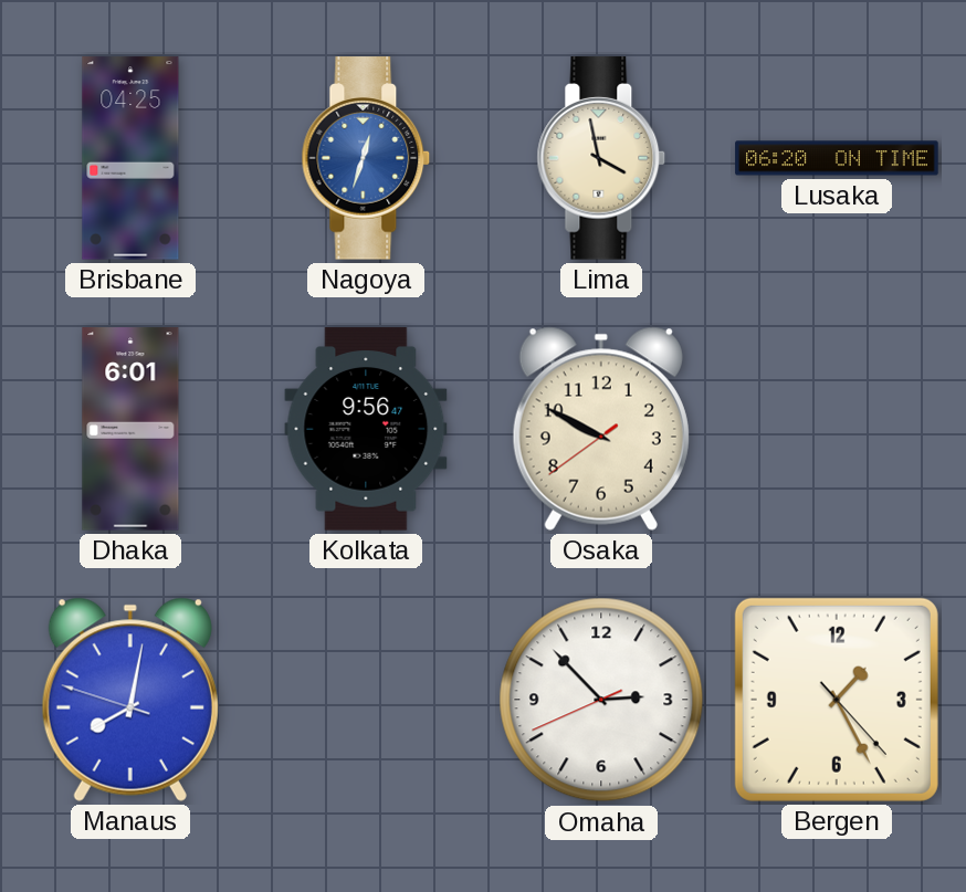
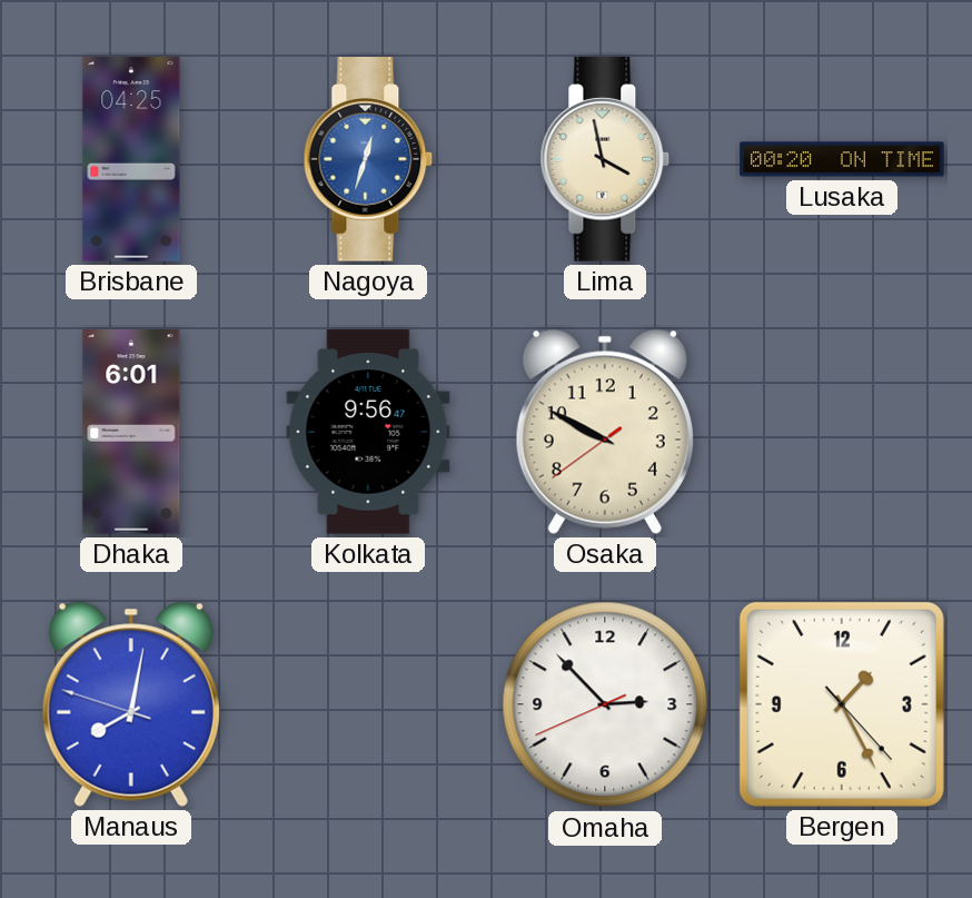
Lusaka: 06:20 -> 00:20 (842, 159)
